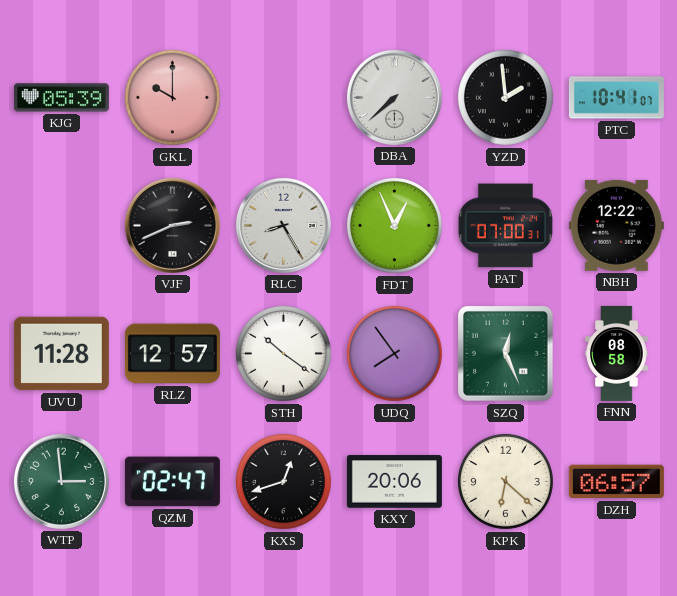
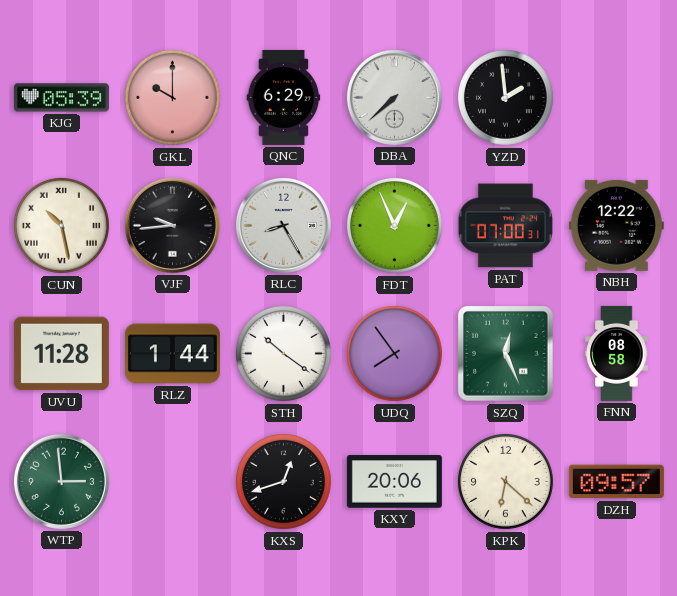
QNC: none -> 6:29 (284, 97)
PTC: 10:41 -> none (616, 98)
CUN: none -> 10:28 (61, 225)
VJF: 2:41 -> 9:44 (172, 225)
RLZ: 12:57 -> 1:44 (172, 354)
QZM: 02:47 -> none (172, 482)
DZH: 06:57 -> 09:57 (616, 482)
